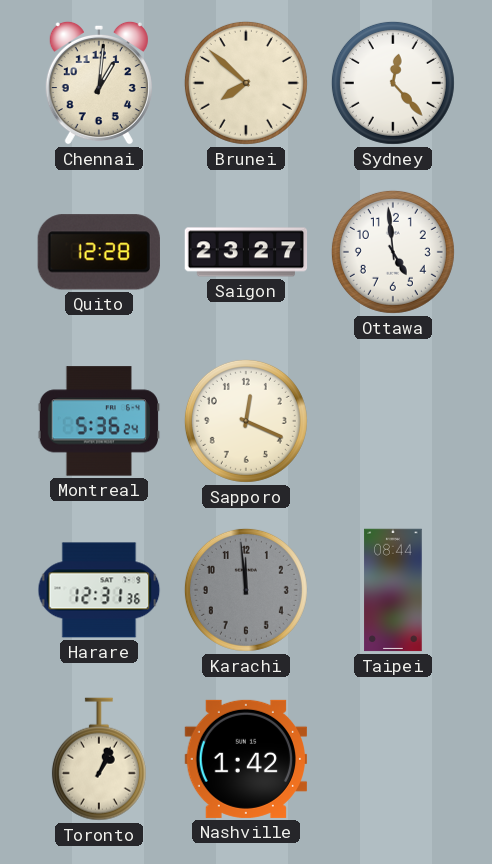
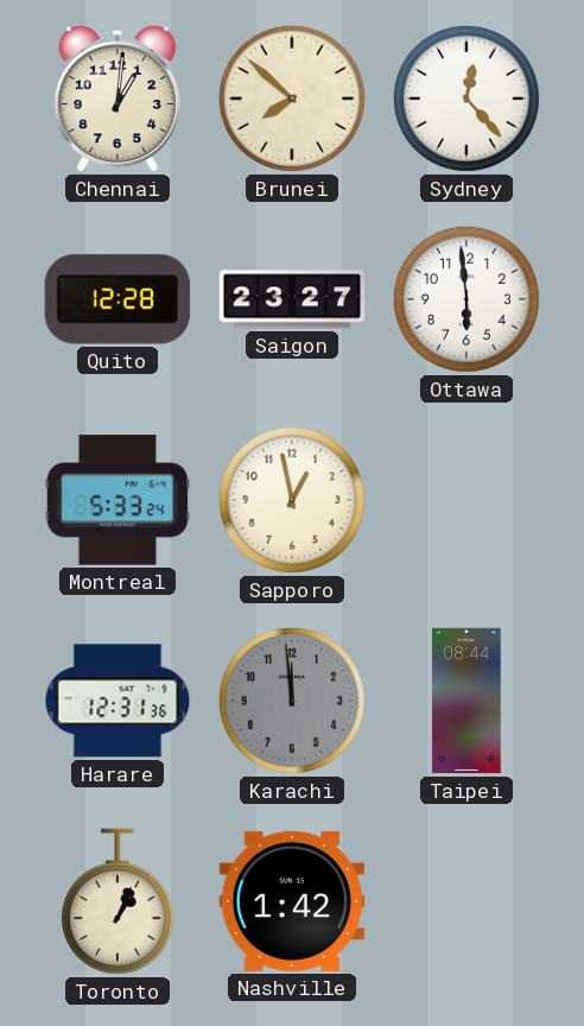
Ottawa: 4:59 -> 5:59 (466, 299)
Montreal: 5:36 -> 5:33 (118, 500)
Sapporo: 12:19 -> 12:58 (292, 500)
